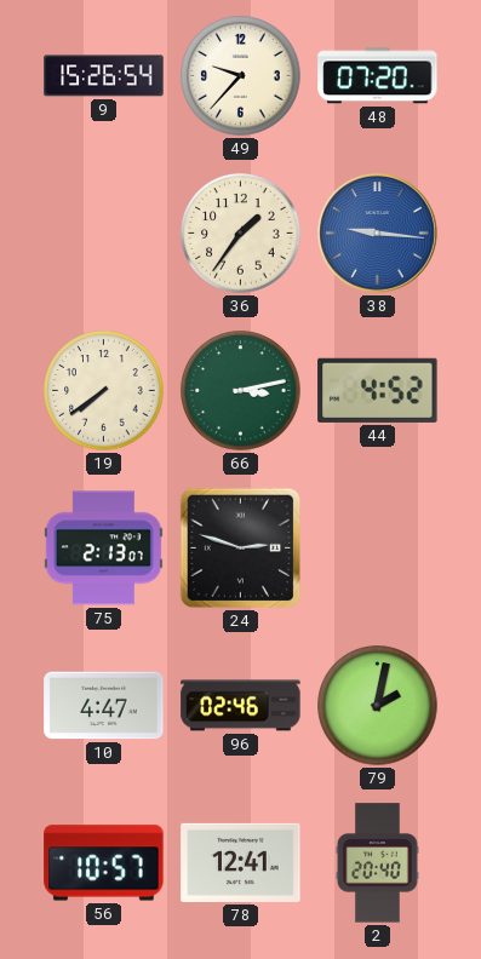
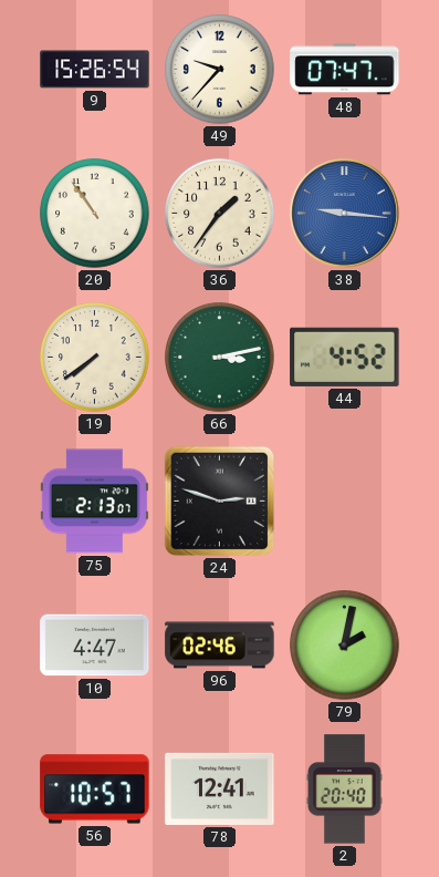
48: 07:20 -> 07:47 (345, 70)
20: none -> 10:54 (95, 214)
